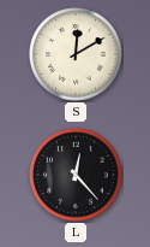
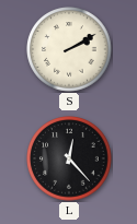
S: 12:10 -> 2:10 (69, 49)
